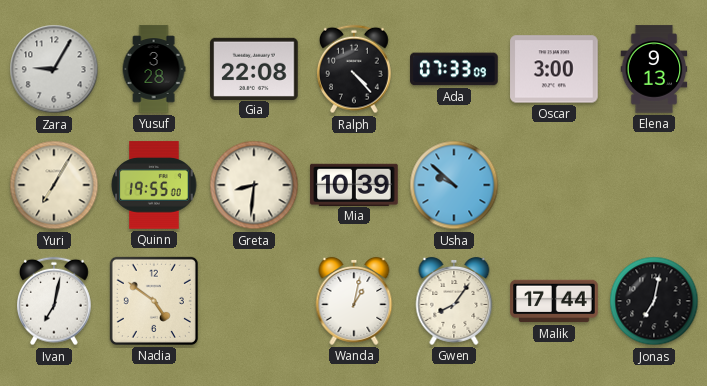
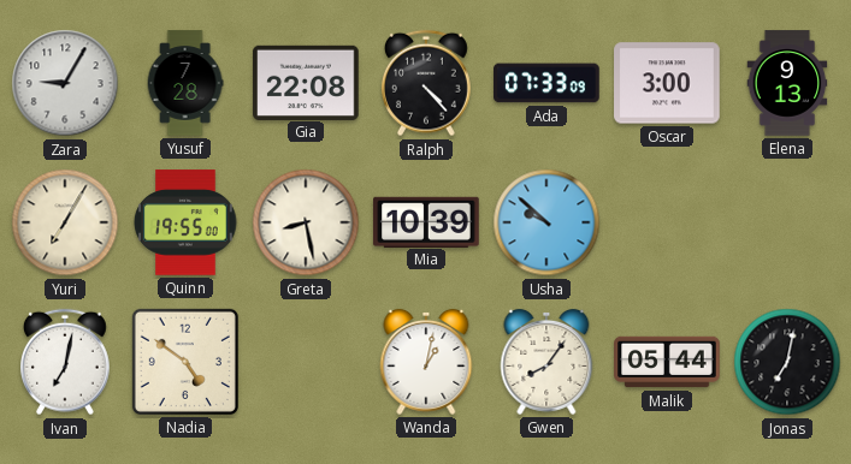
Yusuf: 3:28 -> 7:28 (185, 83)
Greta: 8:31 -> 8:28 (306, 222)
Malik: 17:44 -> 05:44 (667, 362)
